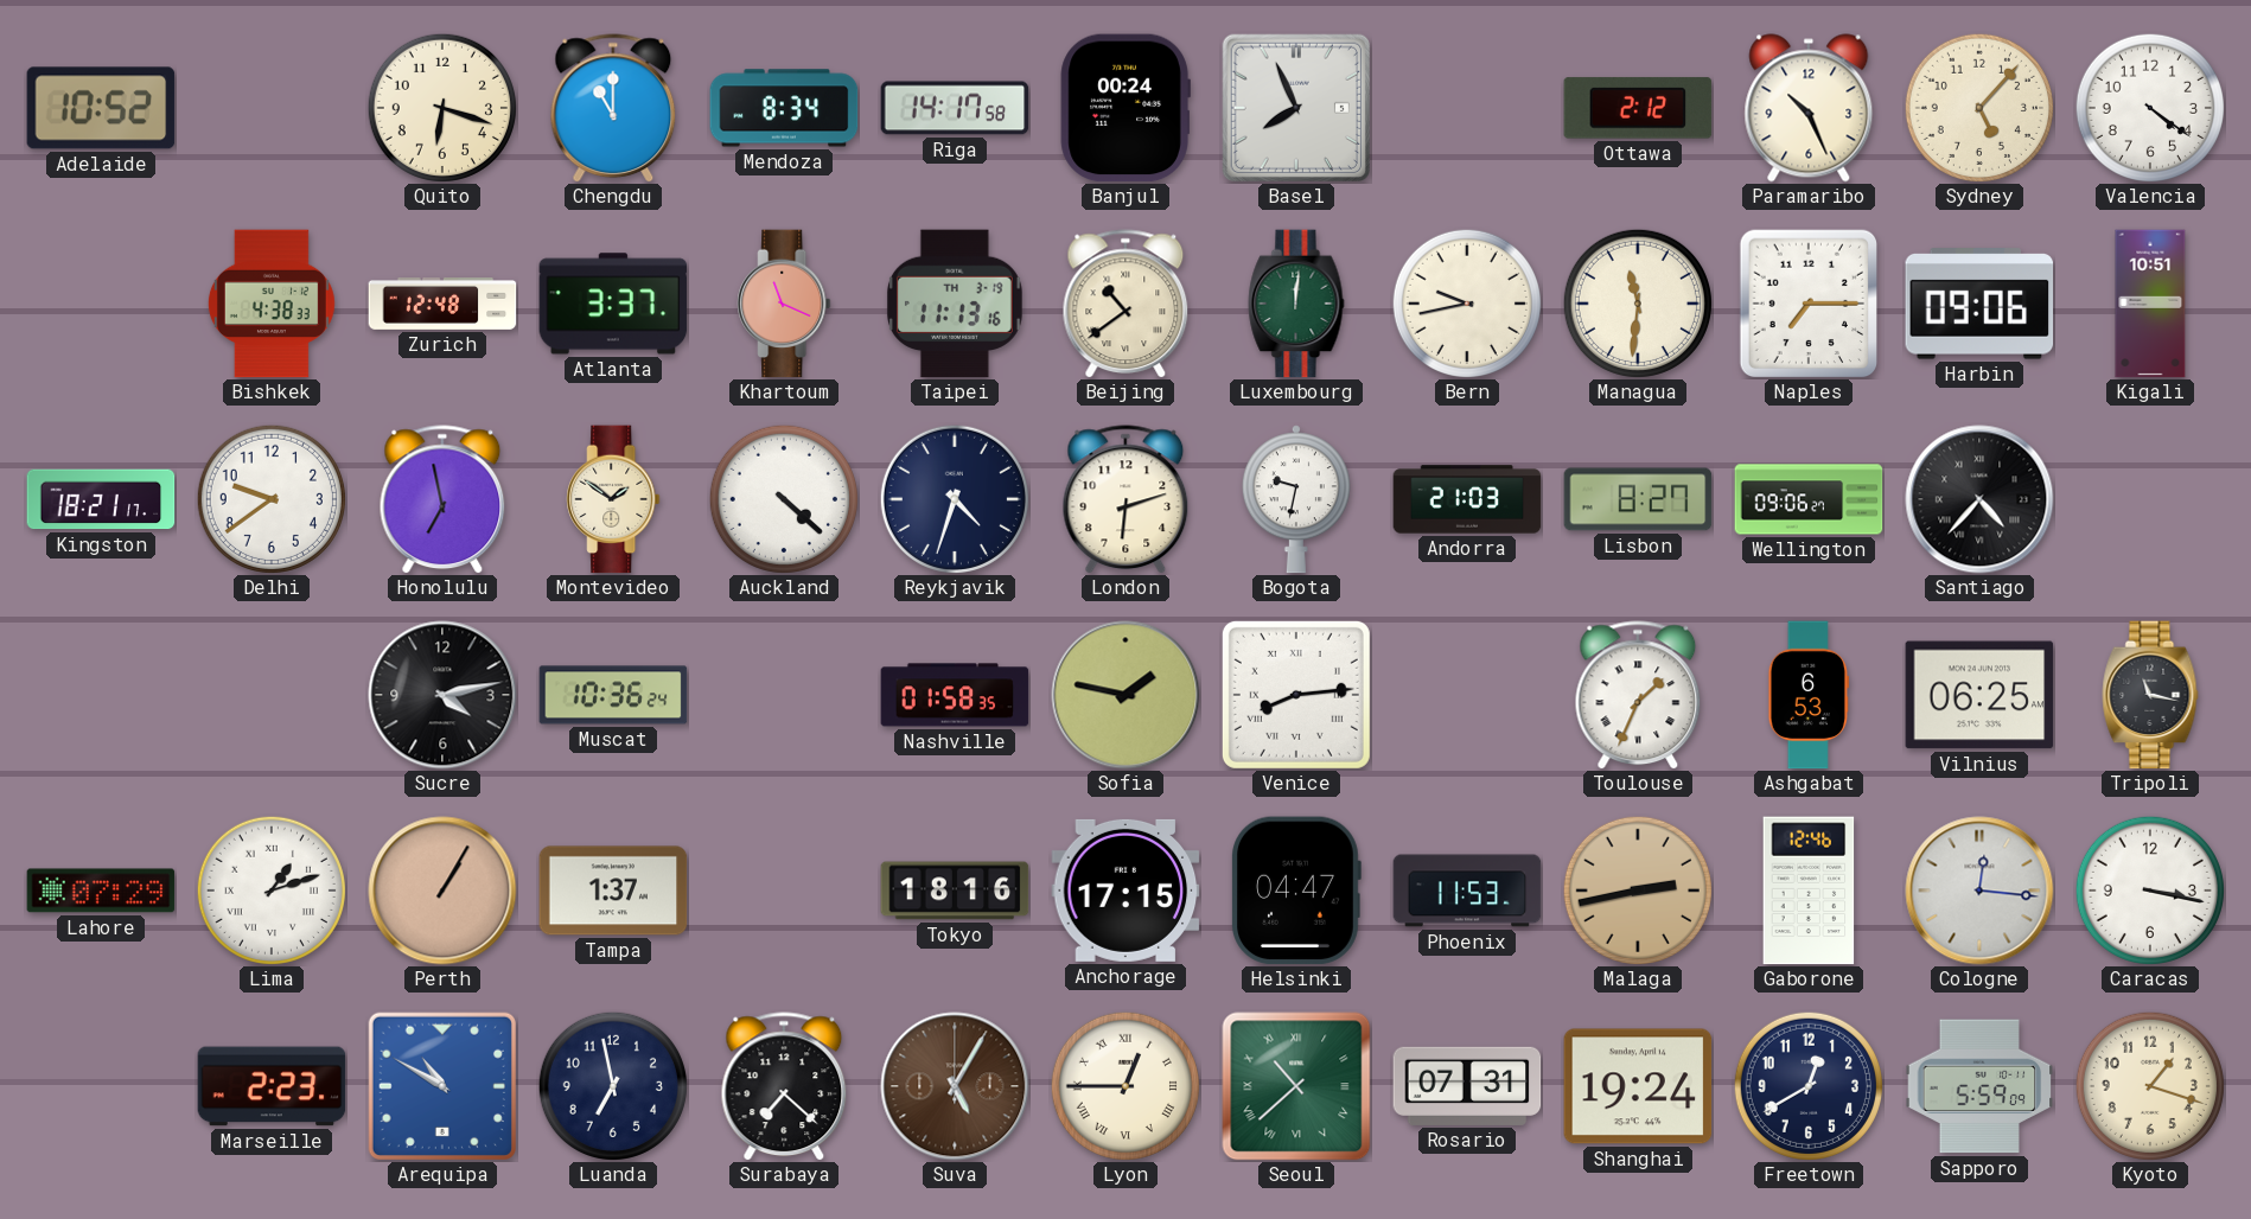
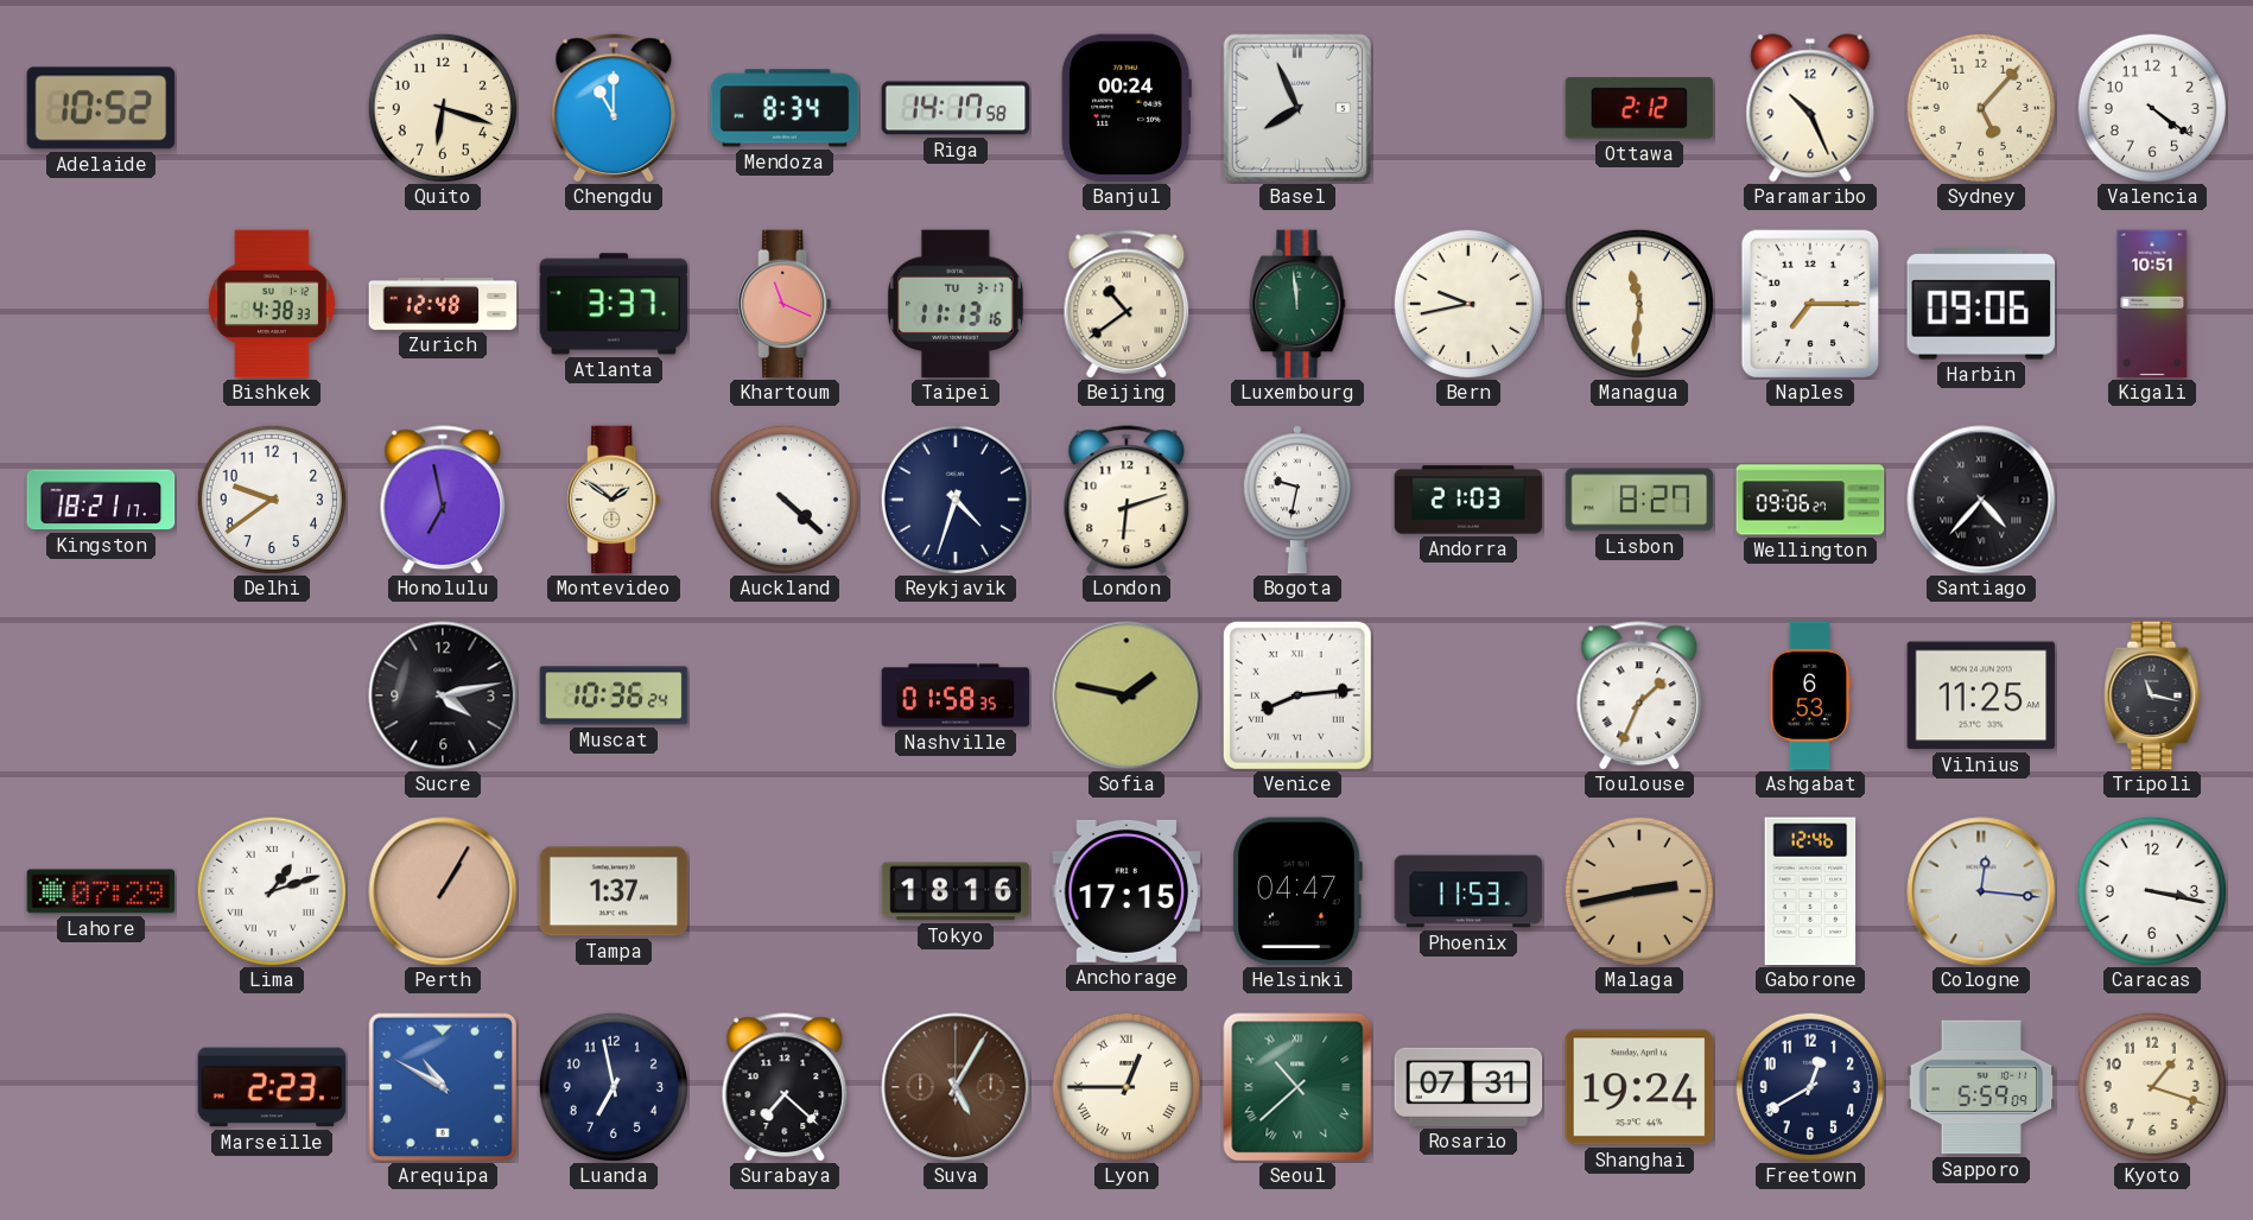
Taipei date: TH 3-19 -> TU 3-17 (956, 304)
Luxembourg: 12:01 -> 11:59 (1297, 304)
Vilnius: 06:25 -> 11:25 (1981, 695)
